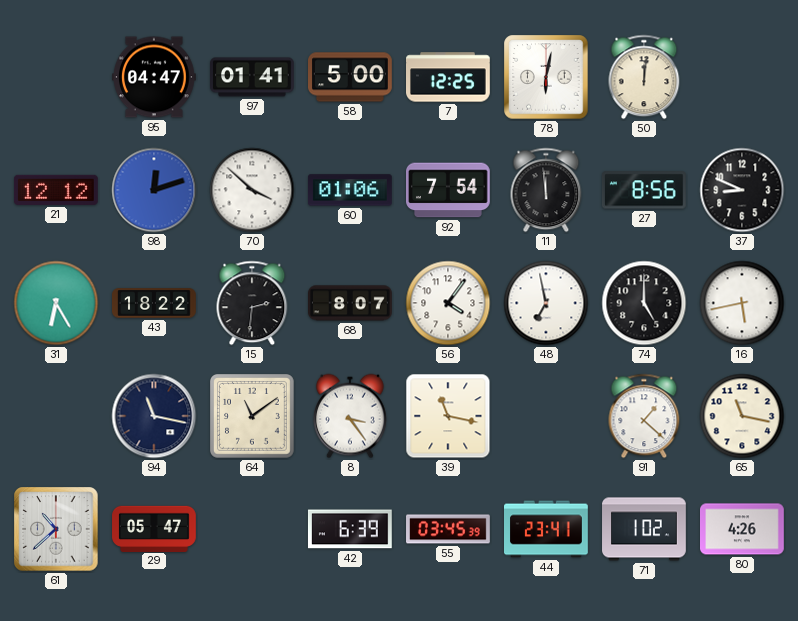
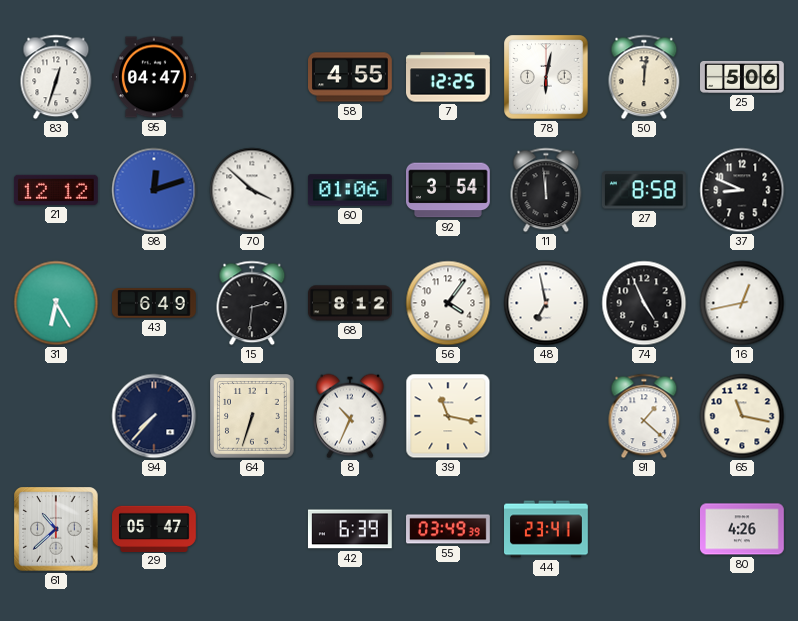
83: none -> 12:33 (56, 77)
97: 01:41 -> none (253, 77)
58: 5:00 -> 4:55 (351, 77)
25: none -> 5:06 (742, 77)
92: 7:54 -> 3:54 (449, 190)
27: 8:56 -> 8:58 (644, 190)
43: 18:22 -> 6:49 (155, 303)
68: 8:07 -> 8:12 (351, 303)
74: 5:00 -> 4:56 (644, 303)
16: 5:43 -> 12:43 (742, 303)
94: 11:17 -> 7:37 (154, 416)
64: 11:09 -> 6:33 (253, 417)
8: 3:24 -> 10:34 (350, 416)
55: 03:45 -> 03:49 (448, 529)
71: 1:02 -> none (644, 529)
